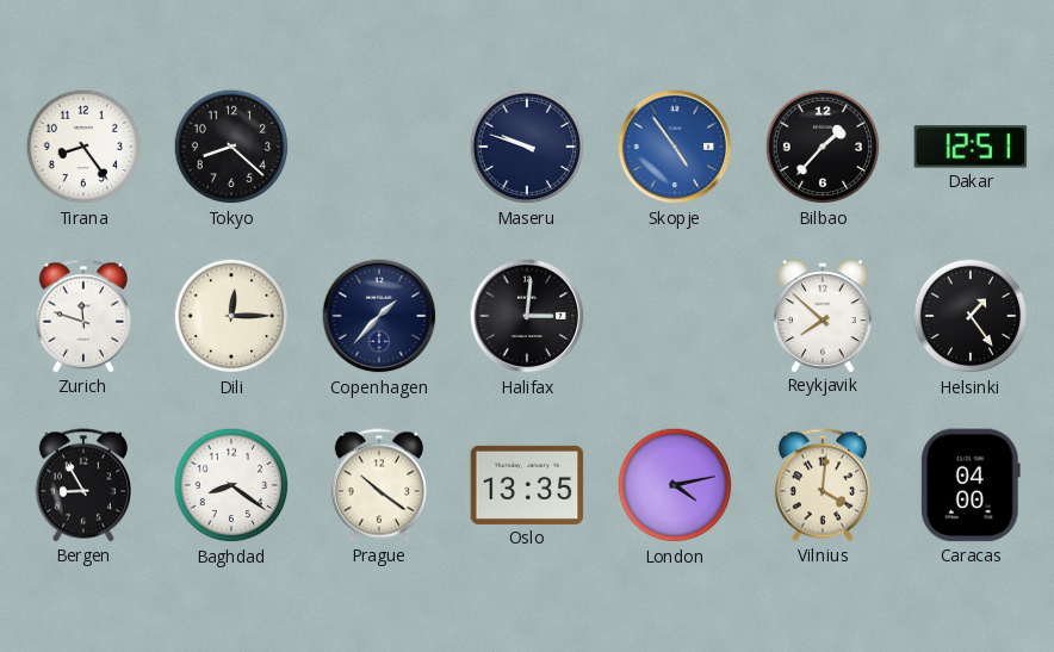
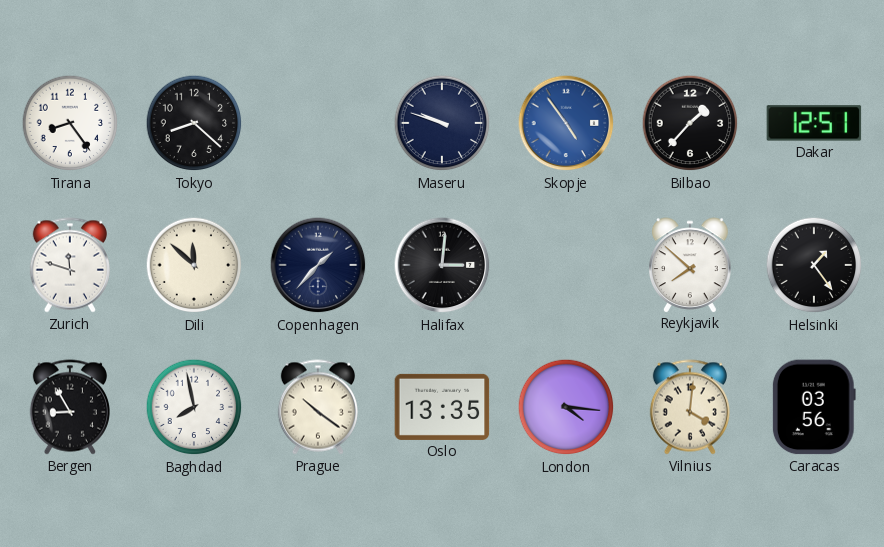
Dili: 12:15 -> 11:52 (194, 265)
Baghdad: 8:21 -> 7:58 (194, 407)
London: 4:13 -> 4:16 (566, 407)
Caracas: 04:00 -> 03:56 (814, 407)
